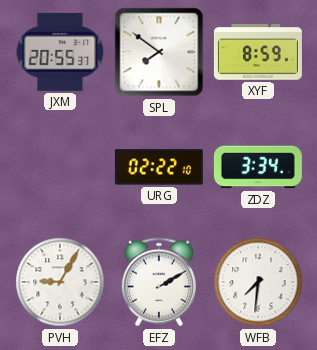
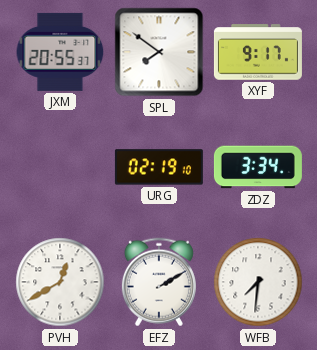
XYF: 8:59 -> 9:17 (258, 52)
URG: 02:22 -> 02:19 (159, 167)
PVH: 9:05 -> 12:40 (60, 282)
